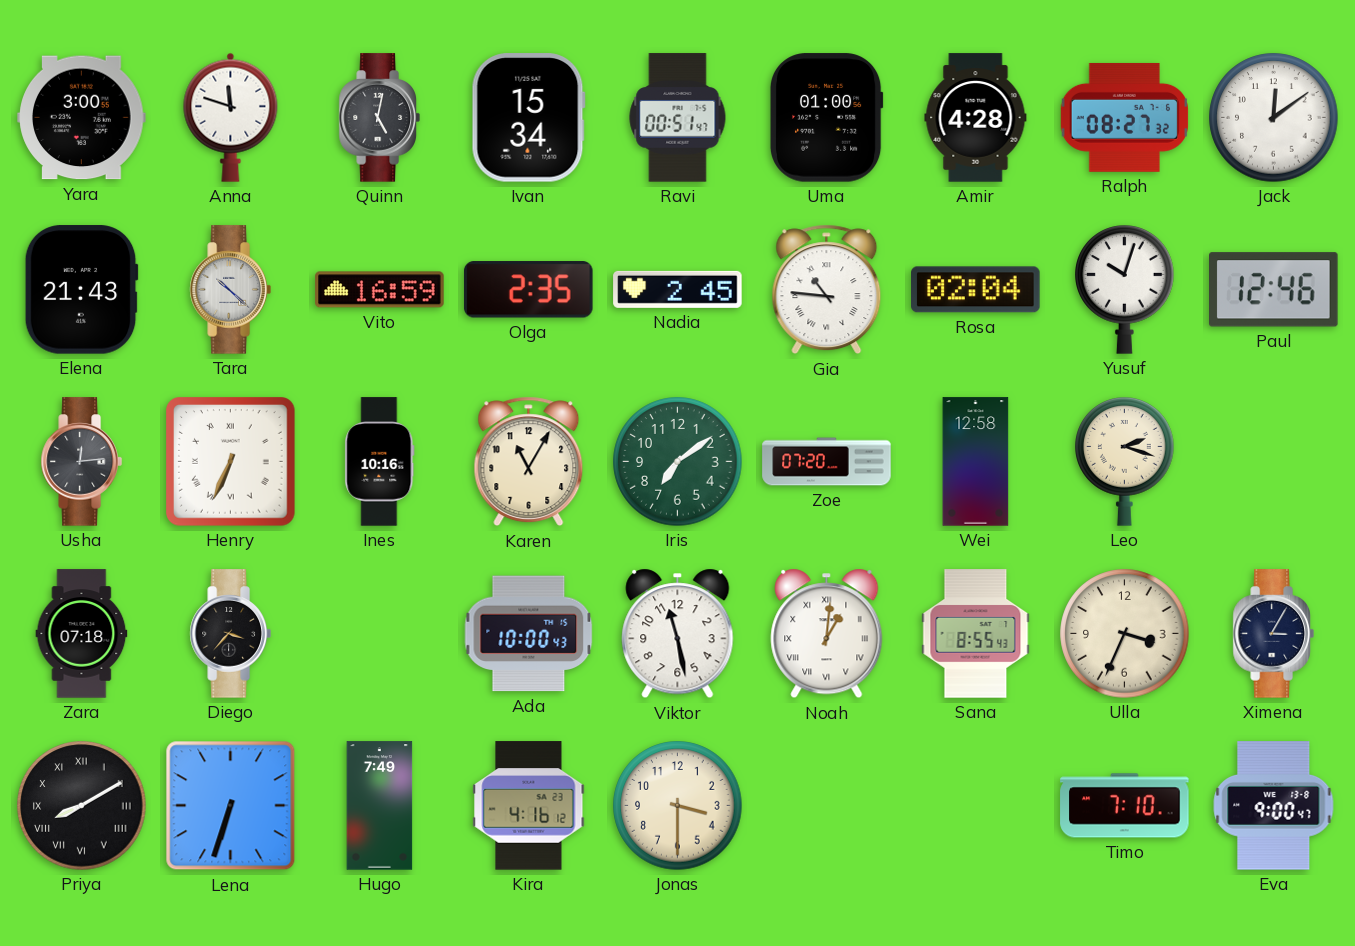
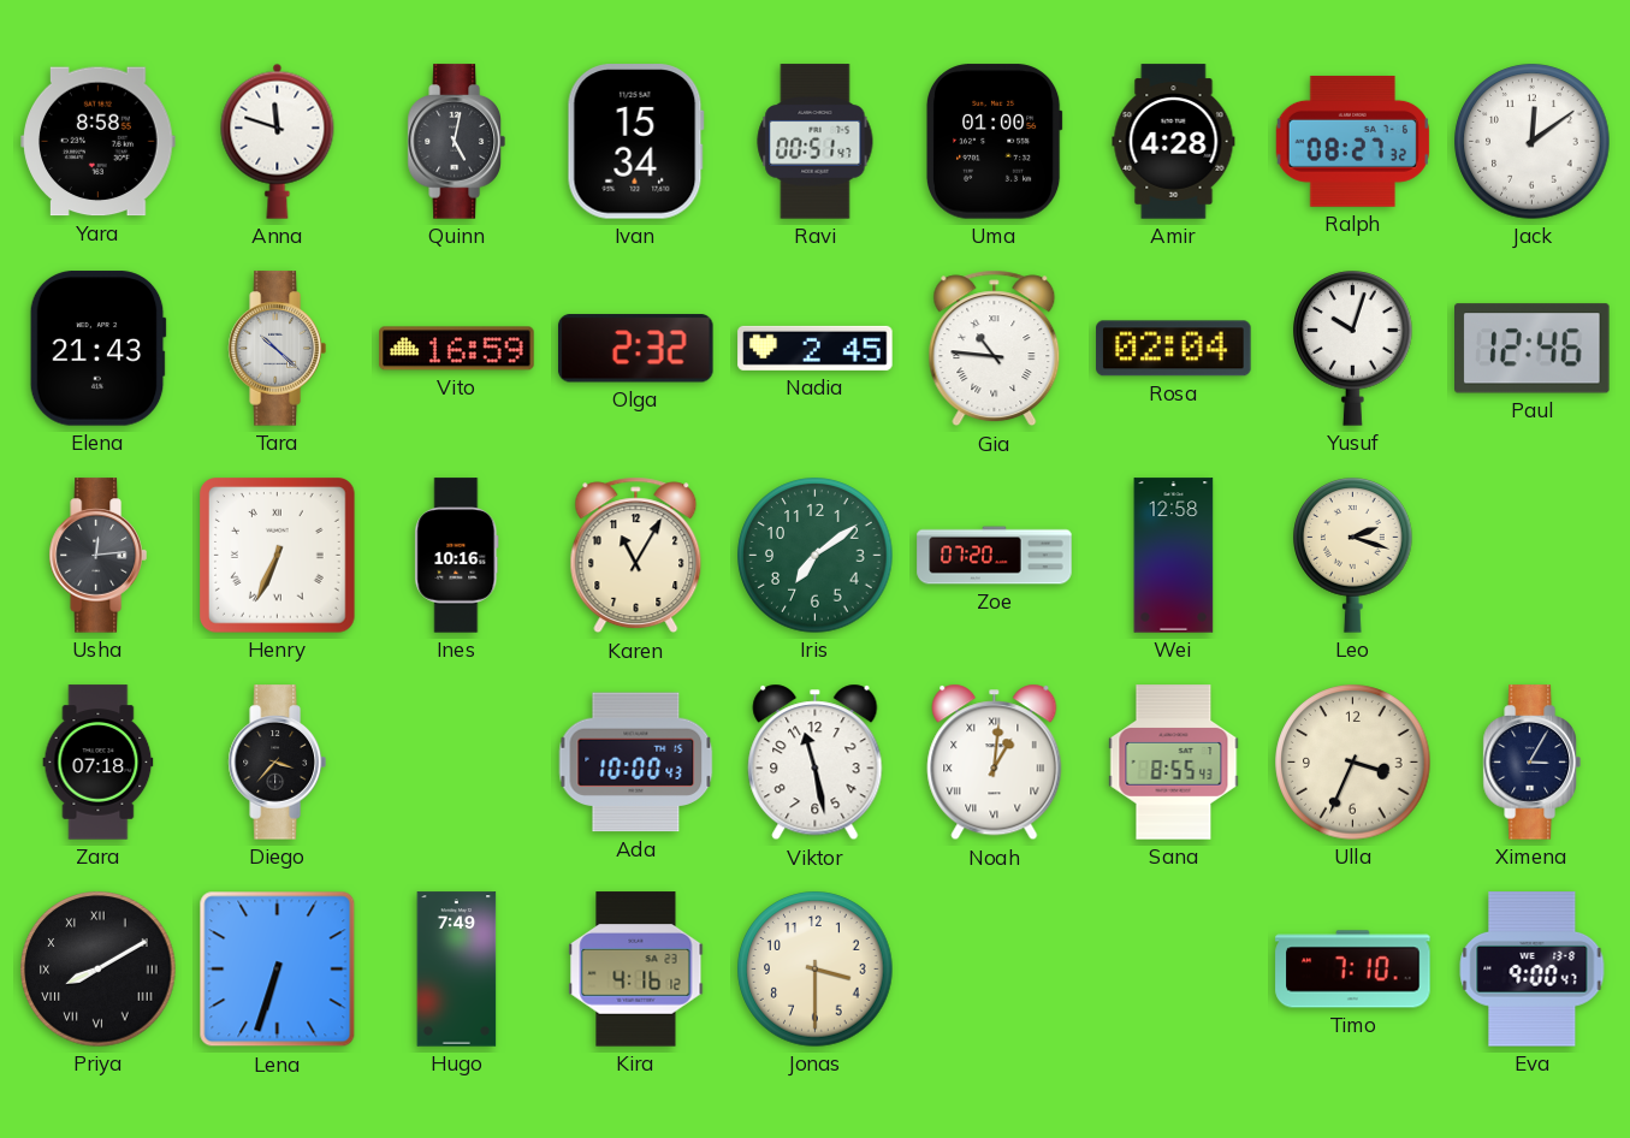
Yara: 3:00 -> 8:58 (99, 142)
Olga: 2:35 -> 2:32 (636, 349)
